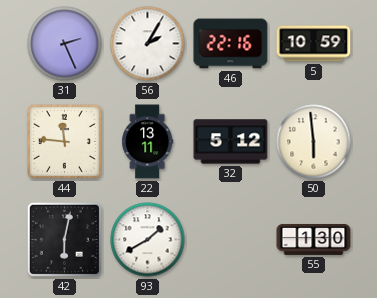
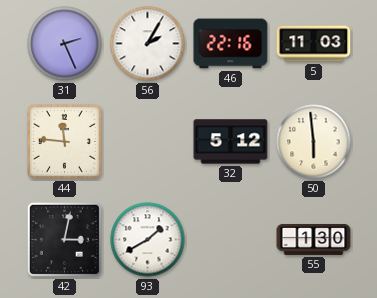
5: 10:59 -> 11:03 (314, 44)
22: 13:11 -> none (148, 142)
42: 6:02 -> 3:02 (64, 239)
